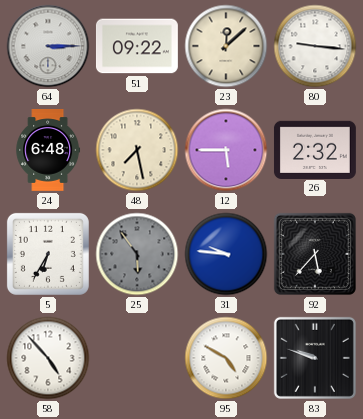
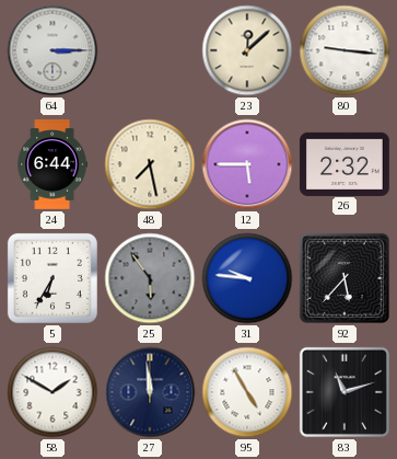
51: 09:22 -> none (137, 46)
24: 6:48 -> 6:44 (52, 165)
58: 4:53 -> 1:50 (52, 392)
27: none -> 11:59 (150, 392)
95: 4:50 -> 4:55 (247, 392)
83: 9:48 -> 11:12 (345, 392)
